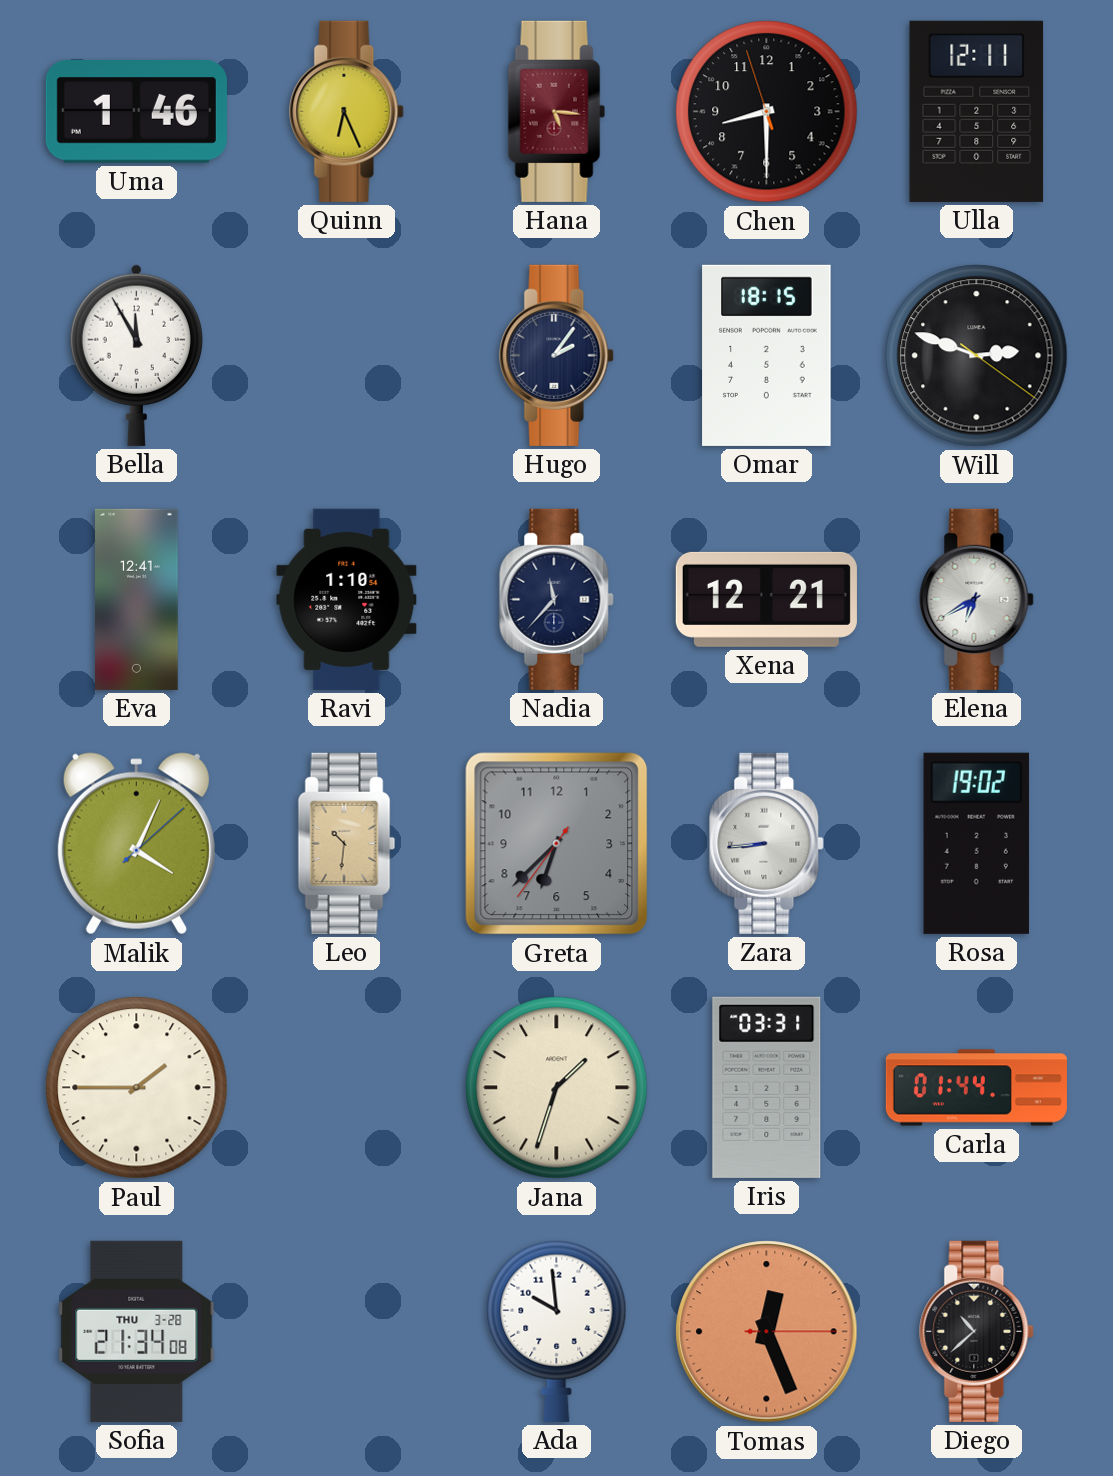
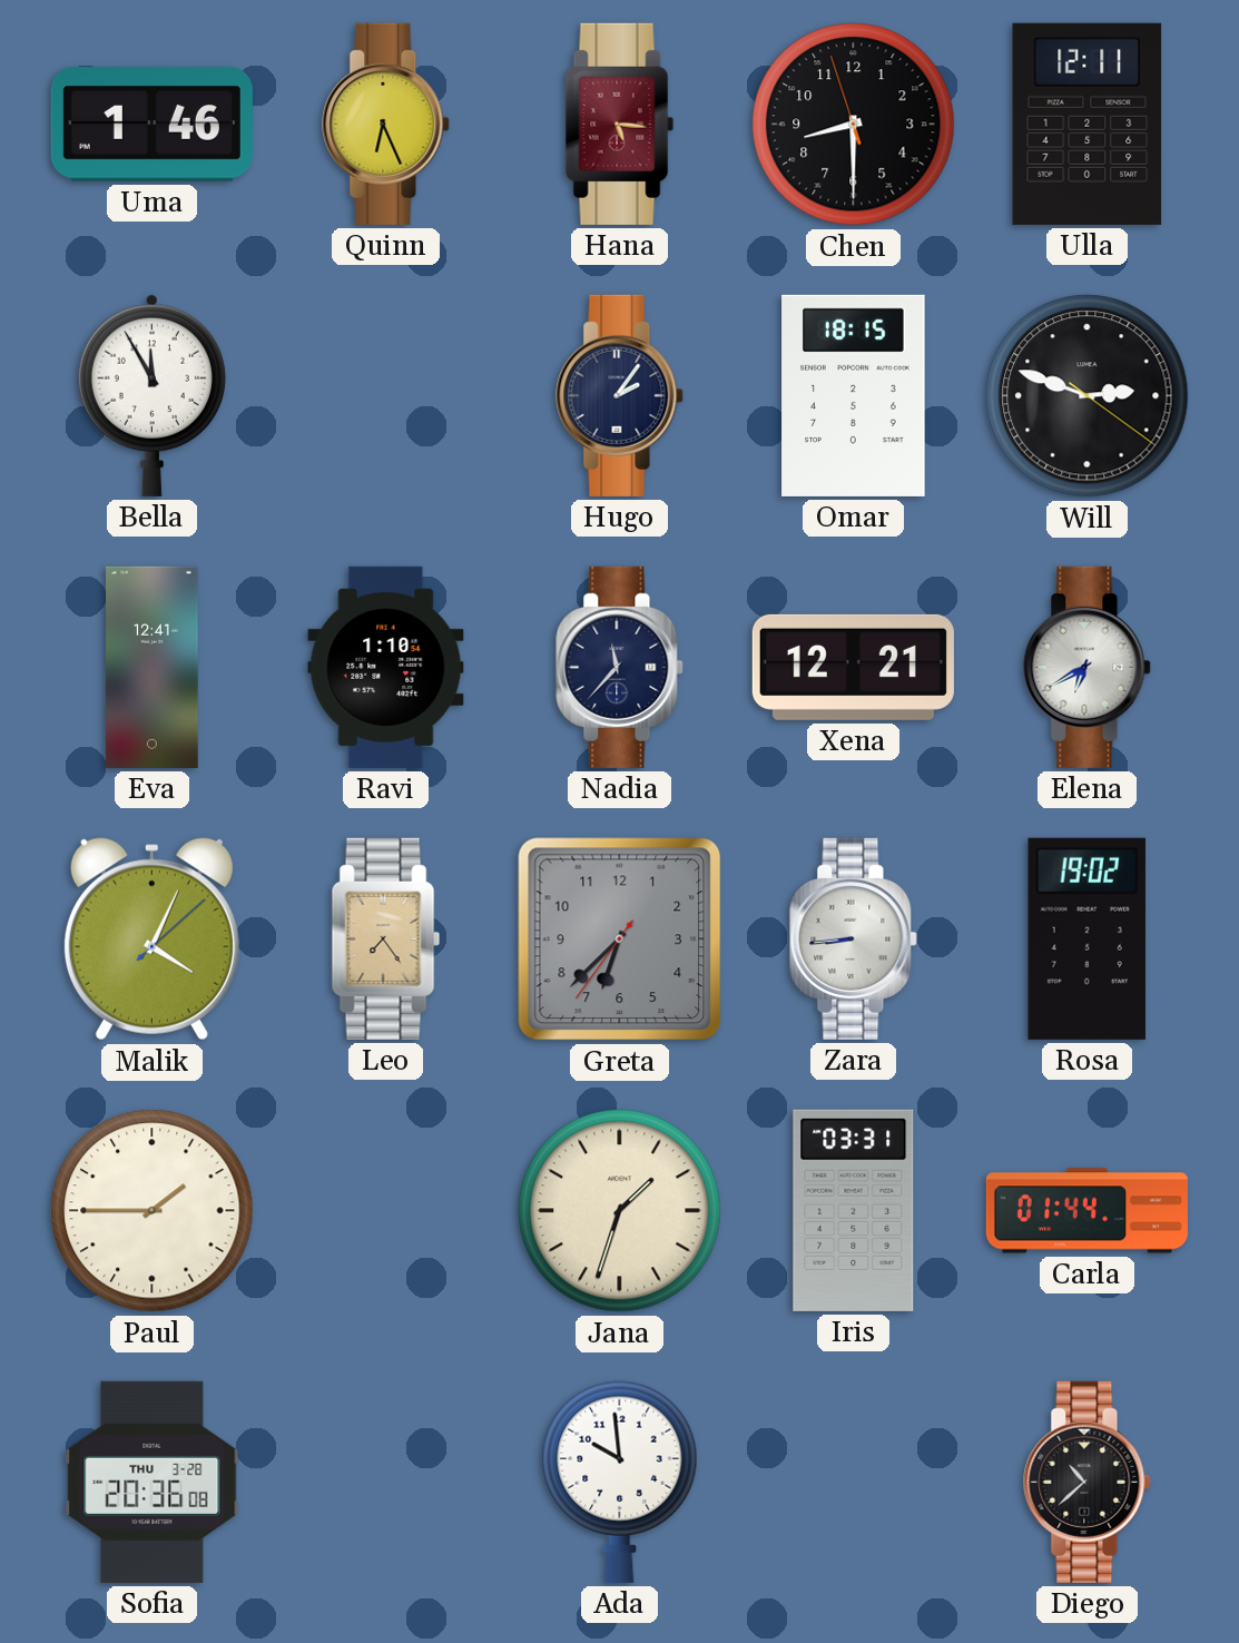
Leo: 10:31 -> 7:24 (386, 938)
Sofia: 21:34 -> 20:36 (153, 1482)
Tomas: 12:26 -> none (767, 1332)
